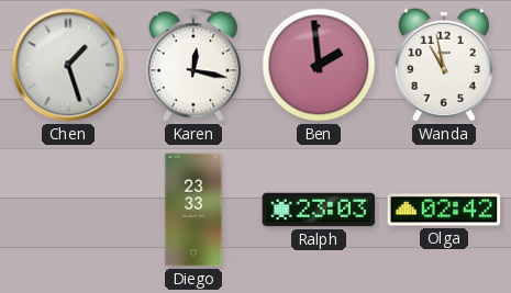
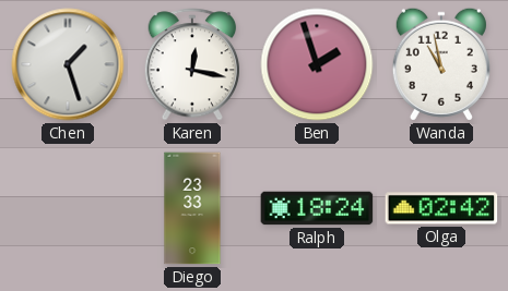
Ben: 1:59 -> 1:57 (317, 64)
Ralph: 23:03 -> 18:24 (317, 208)
